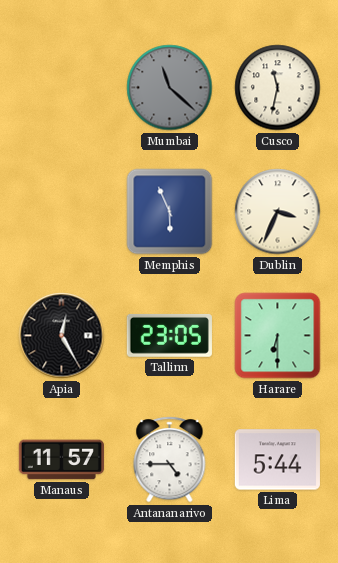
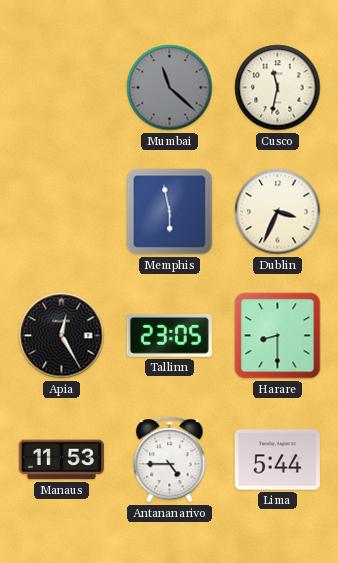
Memphis: 5:56 -> 5:58 (170, 212)
Harare: 6:30 -> 8:30 (278, 336)
Manaus: 11:57 -> 11:53 (61, 460)
